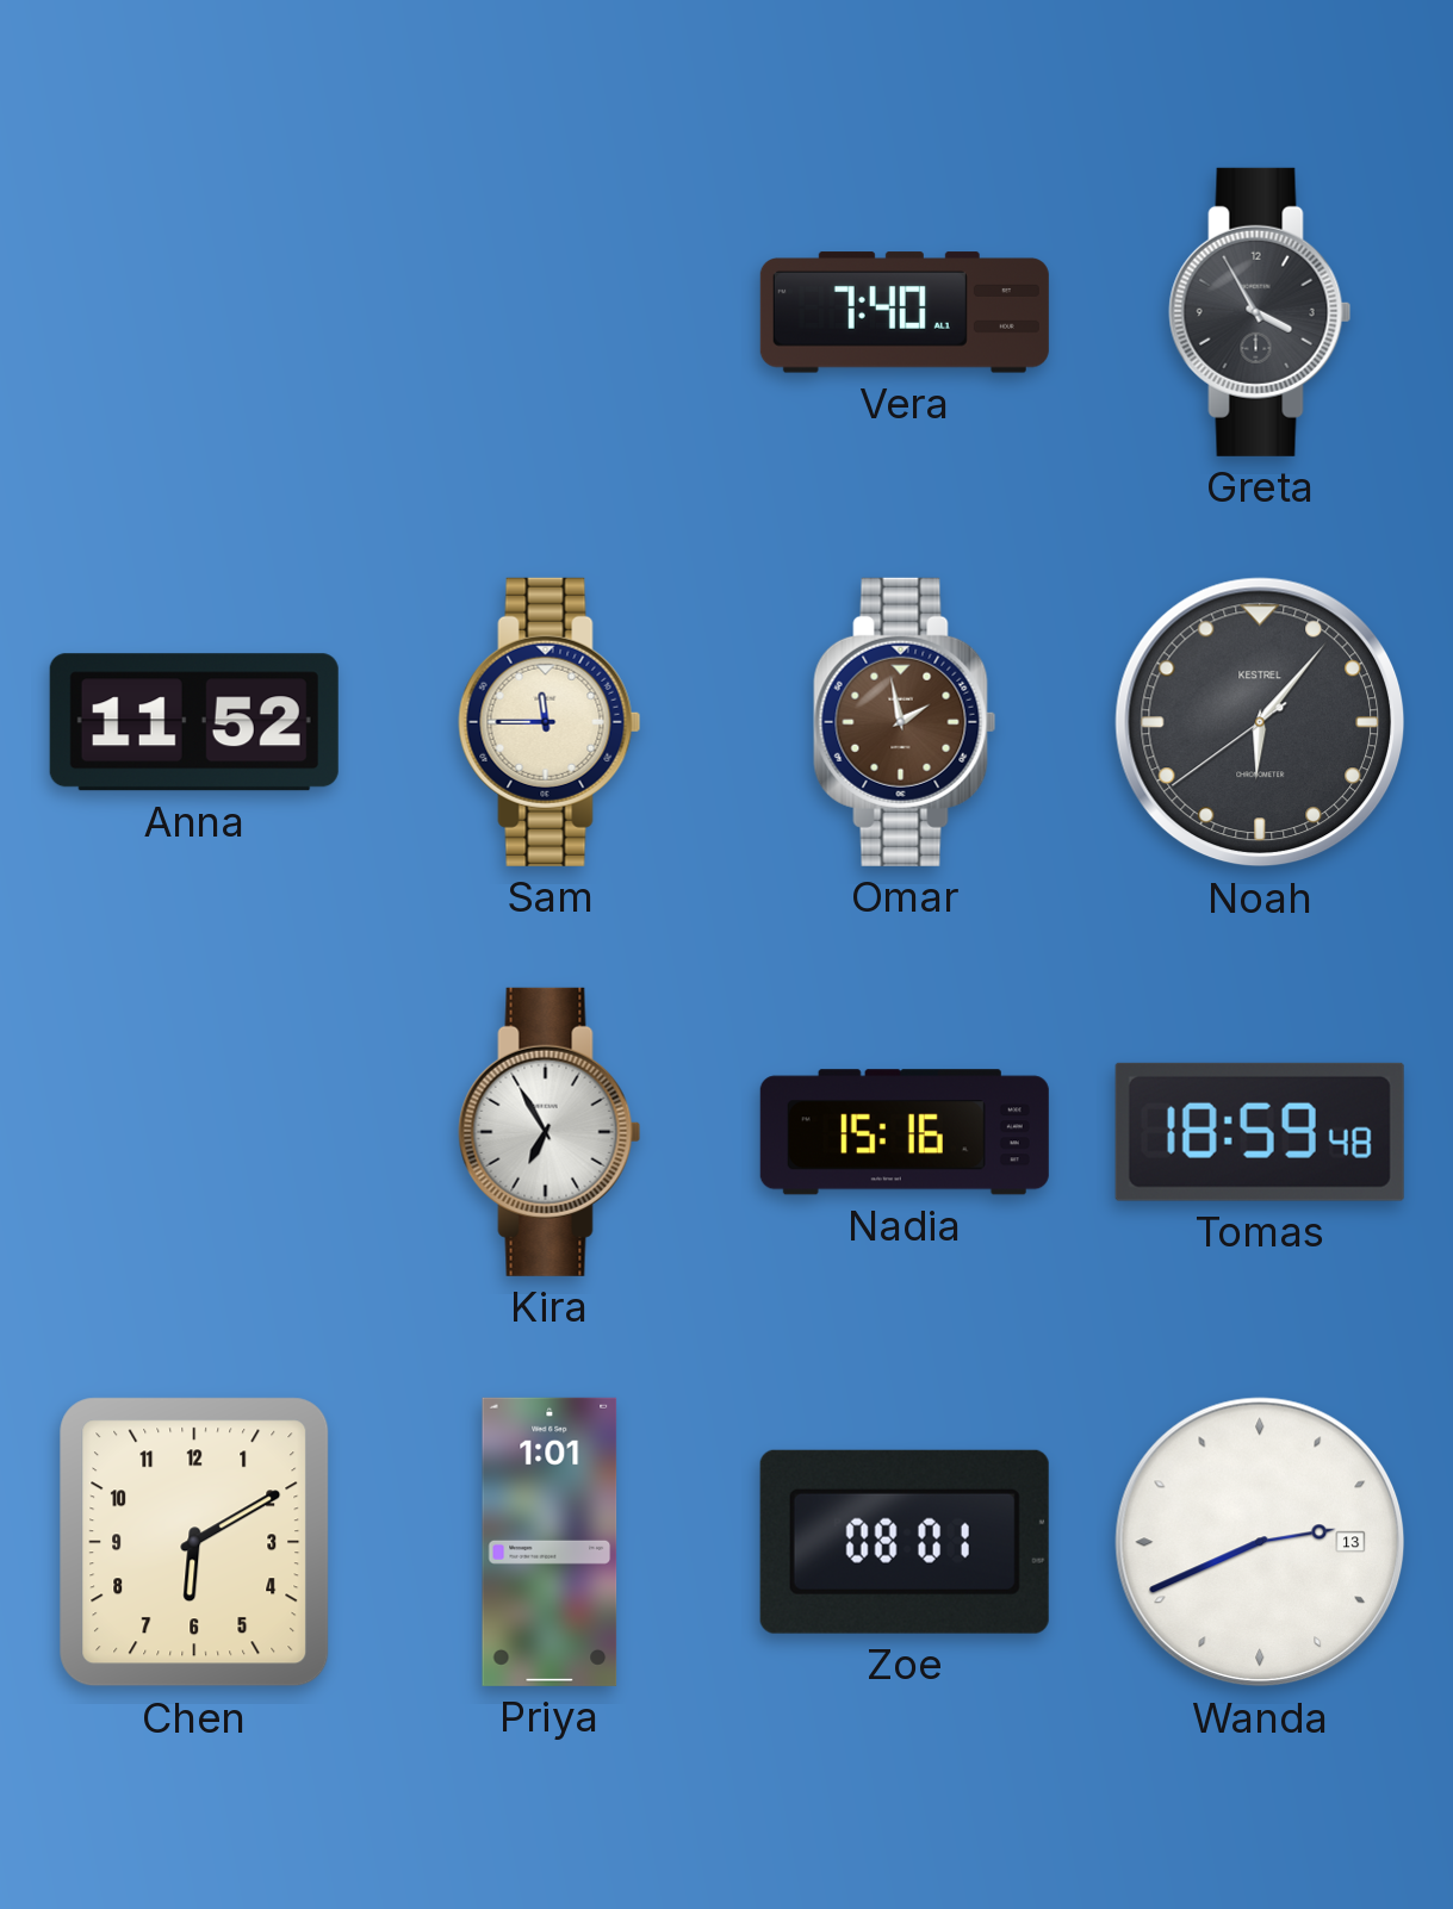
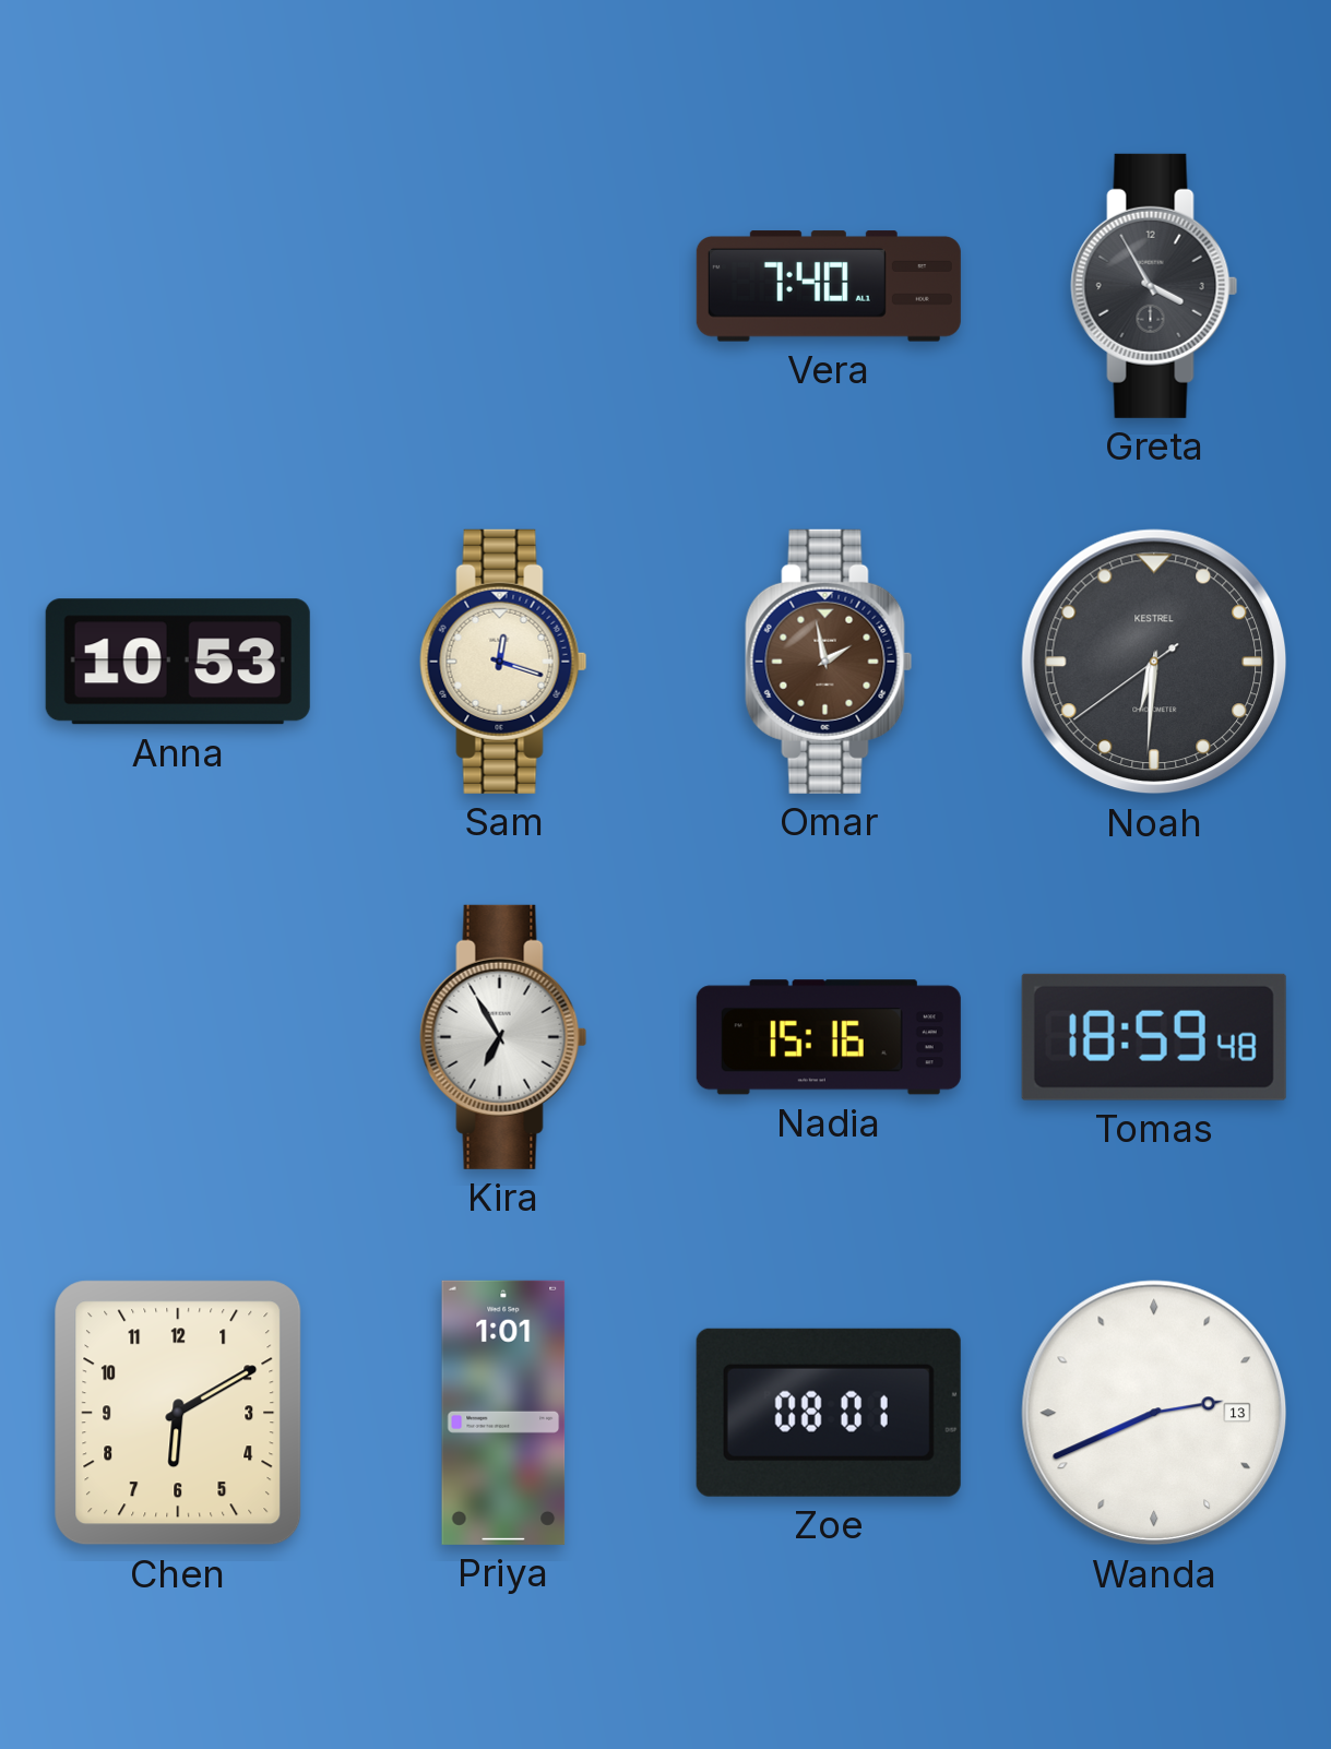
Anna: 11:52 -> 10:53 (178, 662)
Sam: 11:45 -> 12:18 (503, 662)
Noah: 6:06 -> 6:30 (1154, 662)
